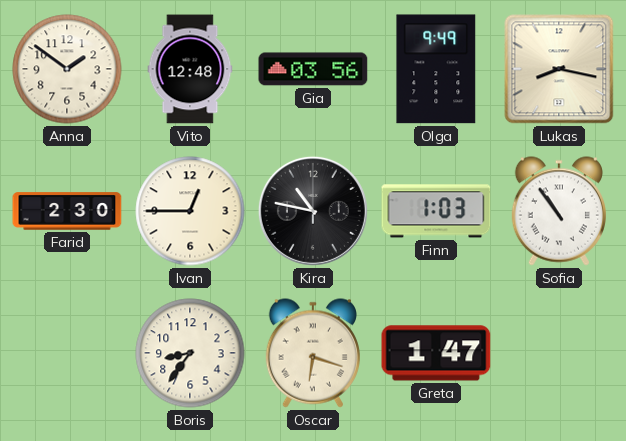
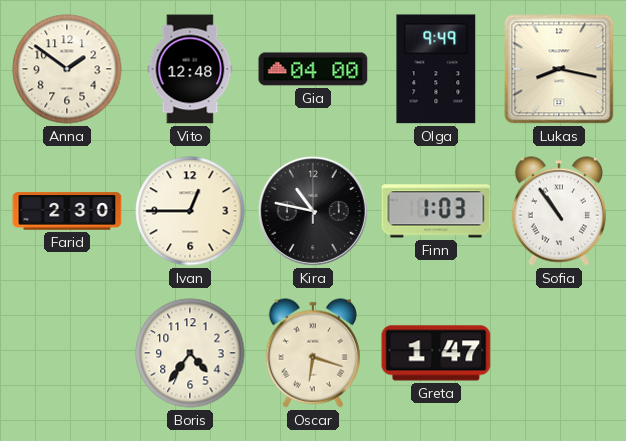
Gia: 03:56 -> 04:00 (313, 69)
Boris: 8:36 -> 4:36 (190, 353)
